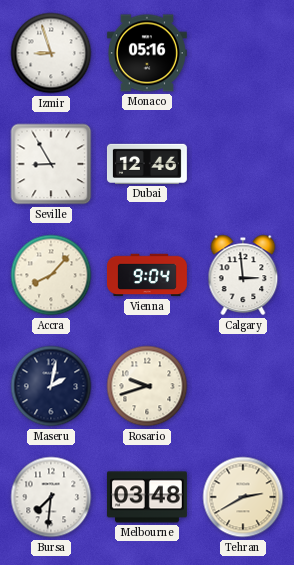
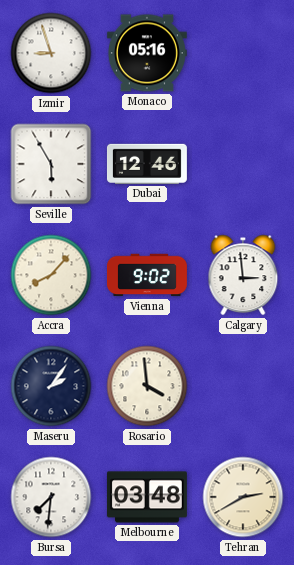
Seville: 8:55 -> 5:55 (51, 164)
Vienna: 9:04 -> 9:02 (147, 275)
Maseru: 2:02 -> 2:06 (51, 386)
Rosario: 9:42 -> 3:59 (147, 386)
